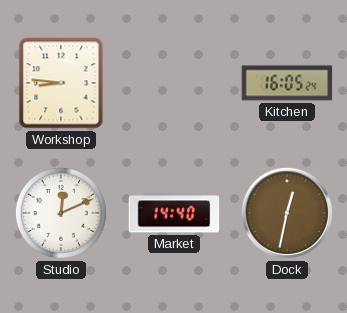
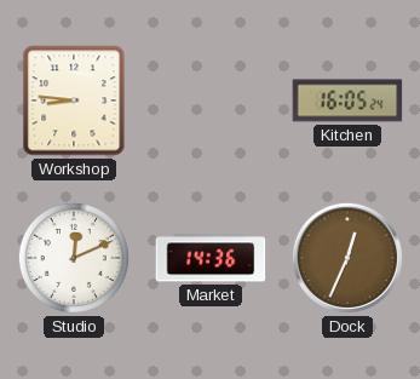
Market: 14:40 -> 14:36 (211, 258)
Dock: 12:32 -> 12:34 (347, 258)
